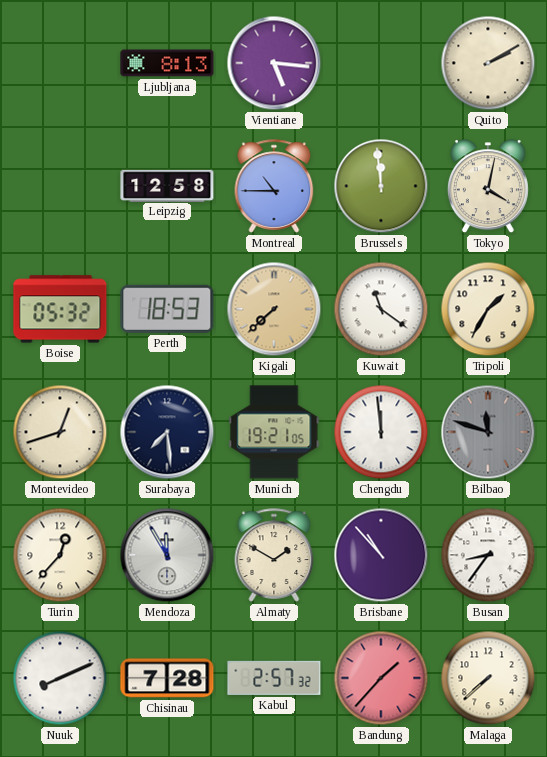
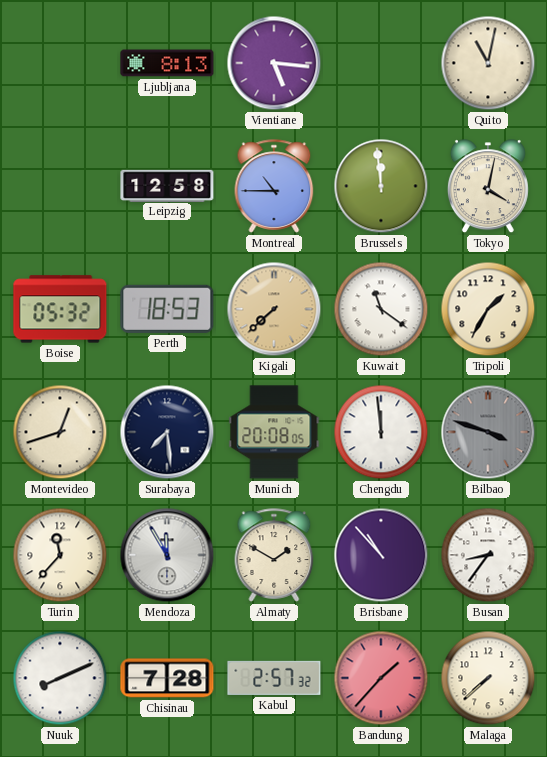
Quito: 2:10 -> 11:02 (488, 63)
Munich: 19:21 -> 20:08 (274, 432)
Bilbao: 11:48 -> 3:48 (488, 432)
Turin: 12:37 -> 11:37 (60, 555)
